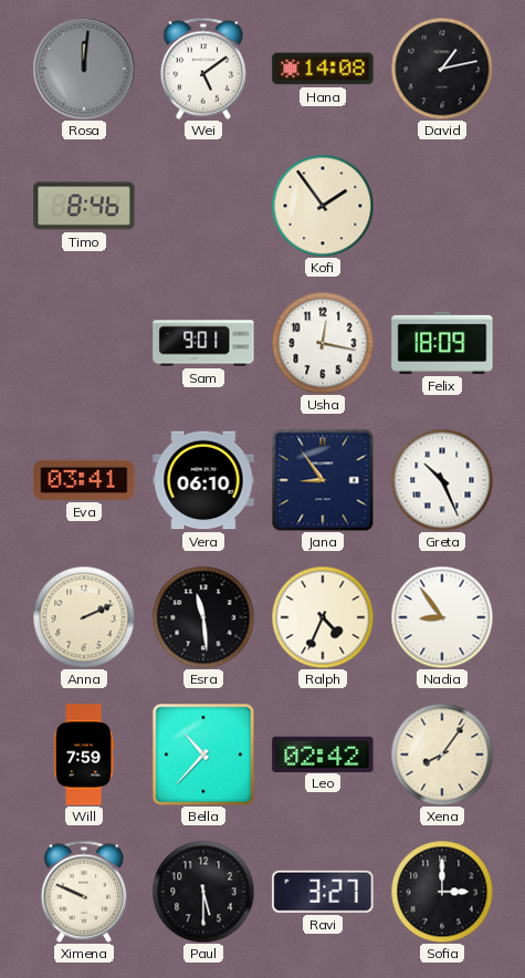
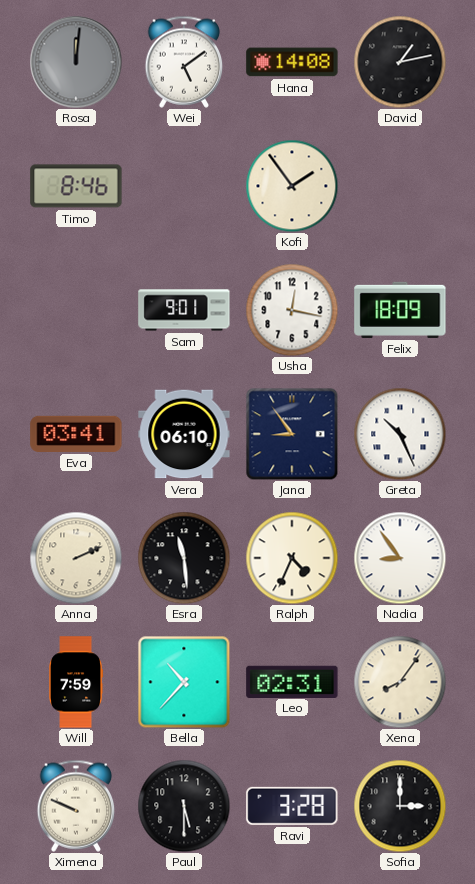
Leo: 02:42 -> 02:31 (292, 681)
Ravi: 3:27 -> 3:28 (292, 806)
